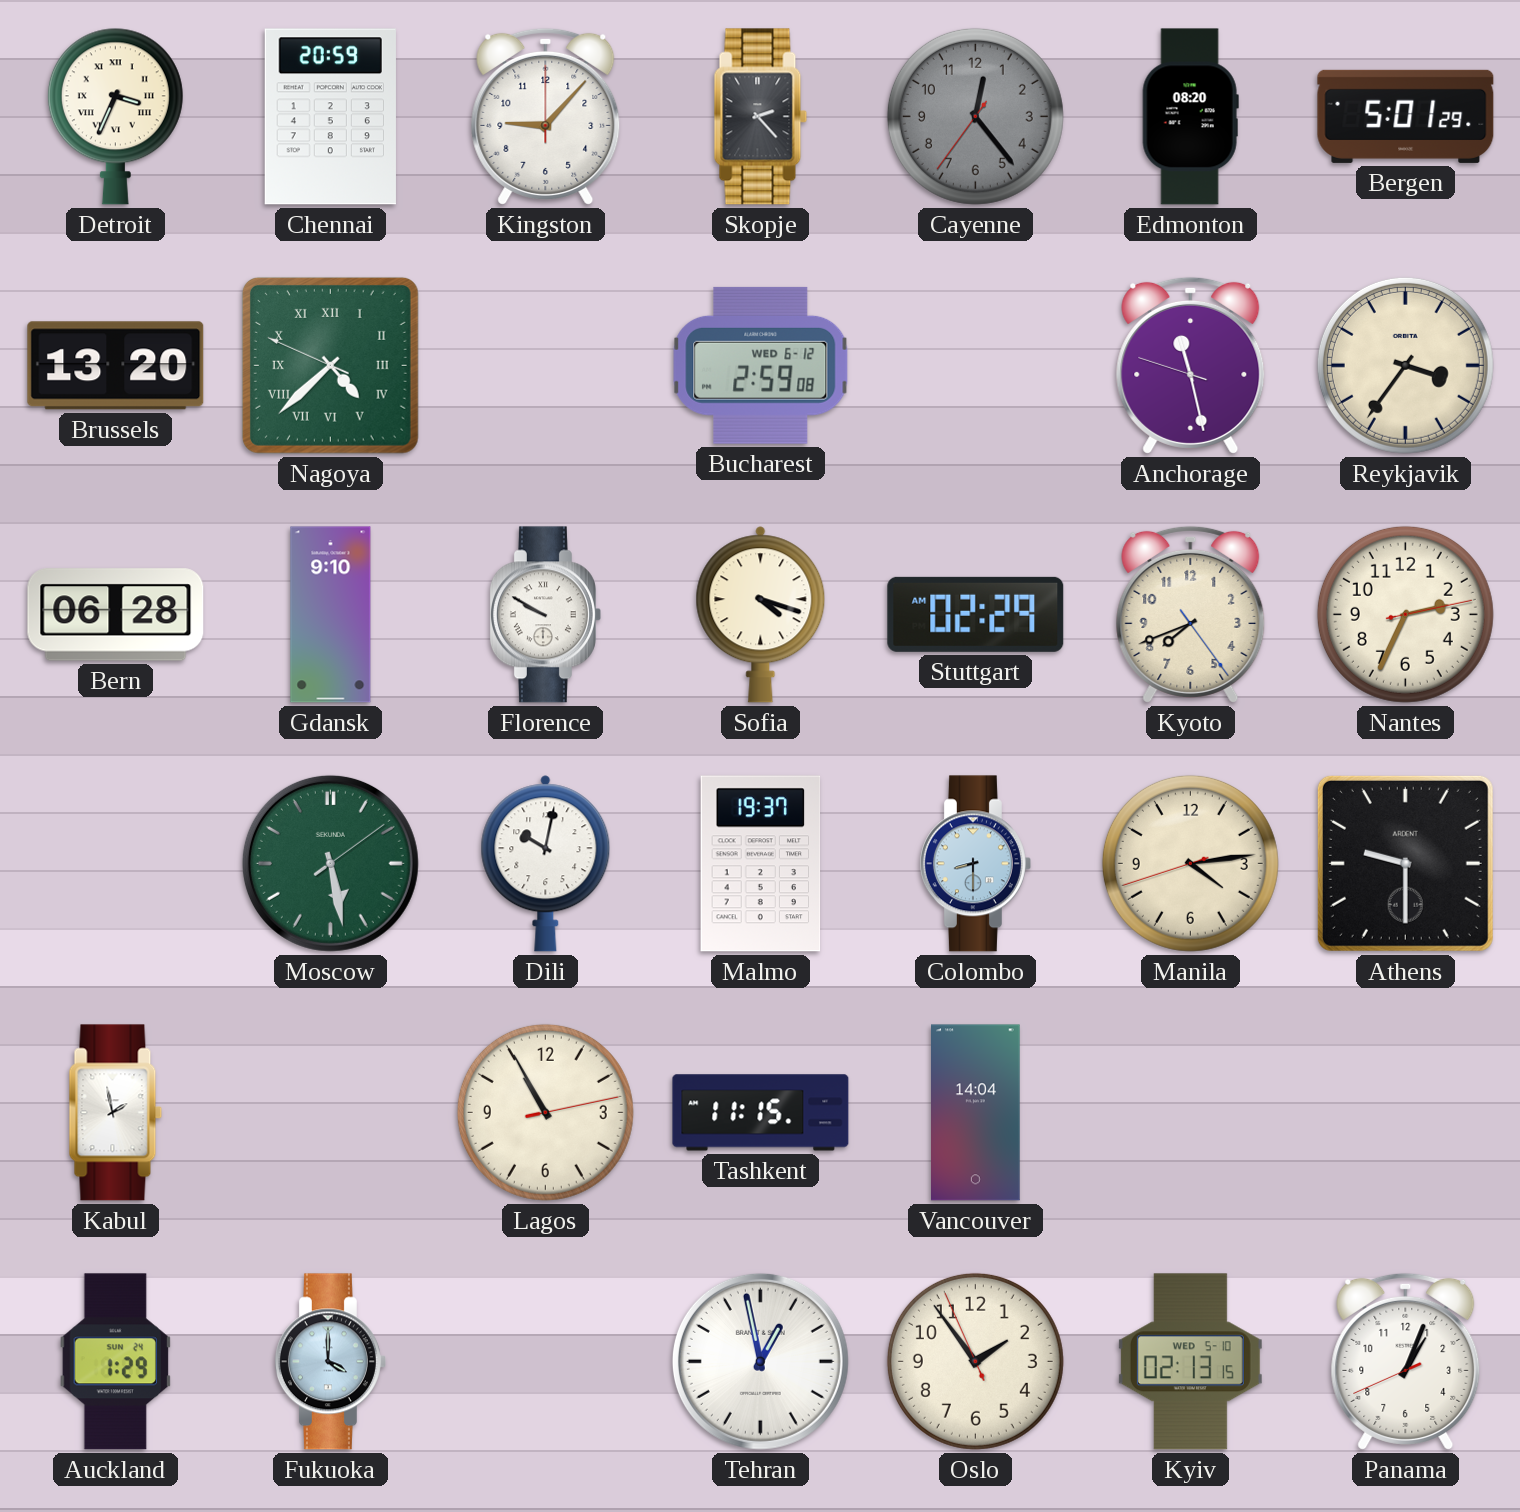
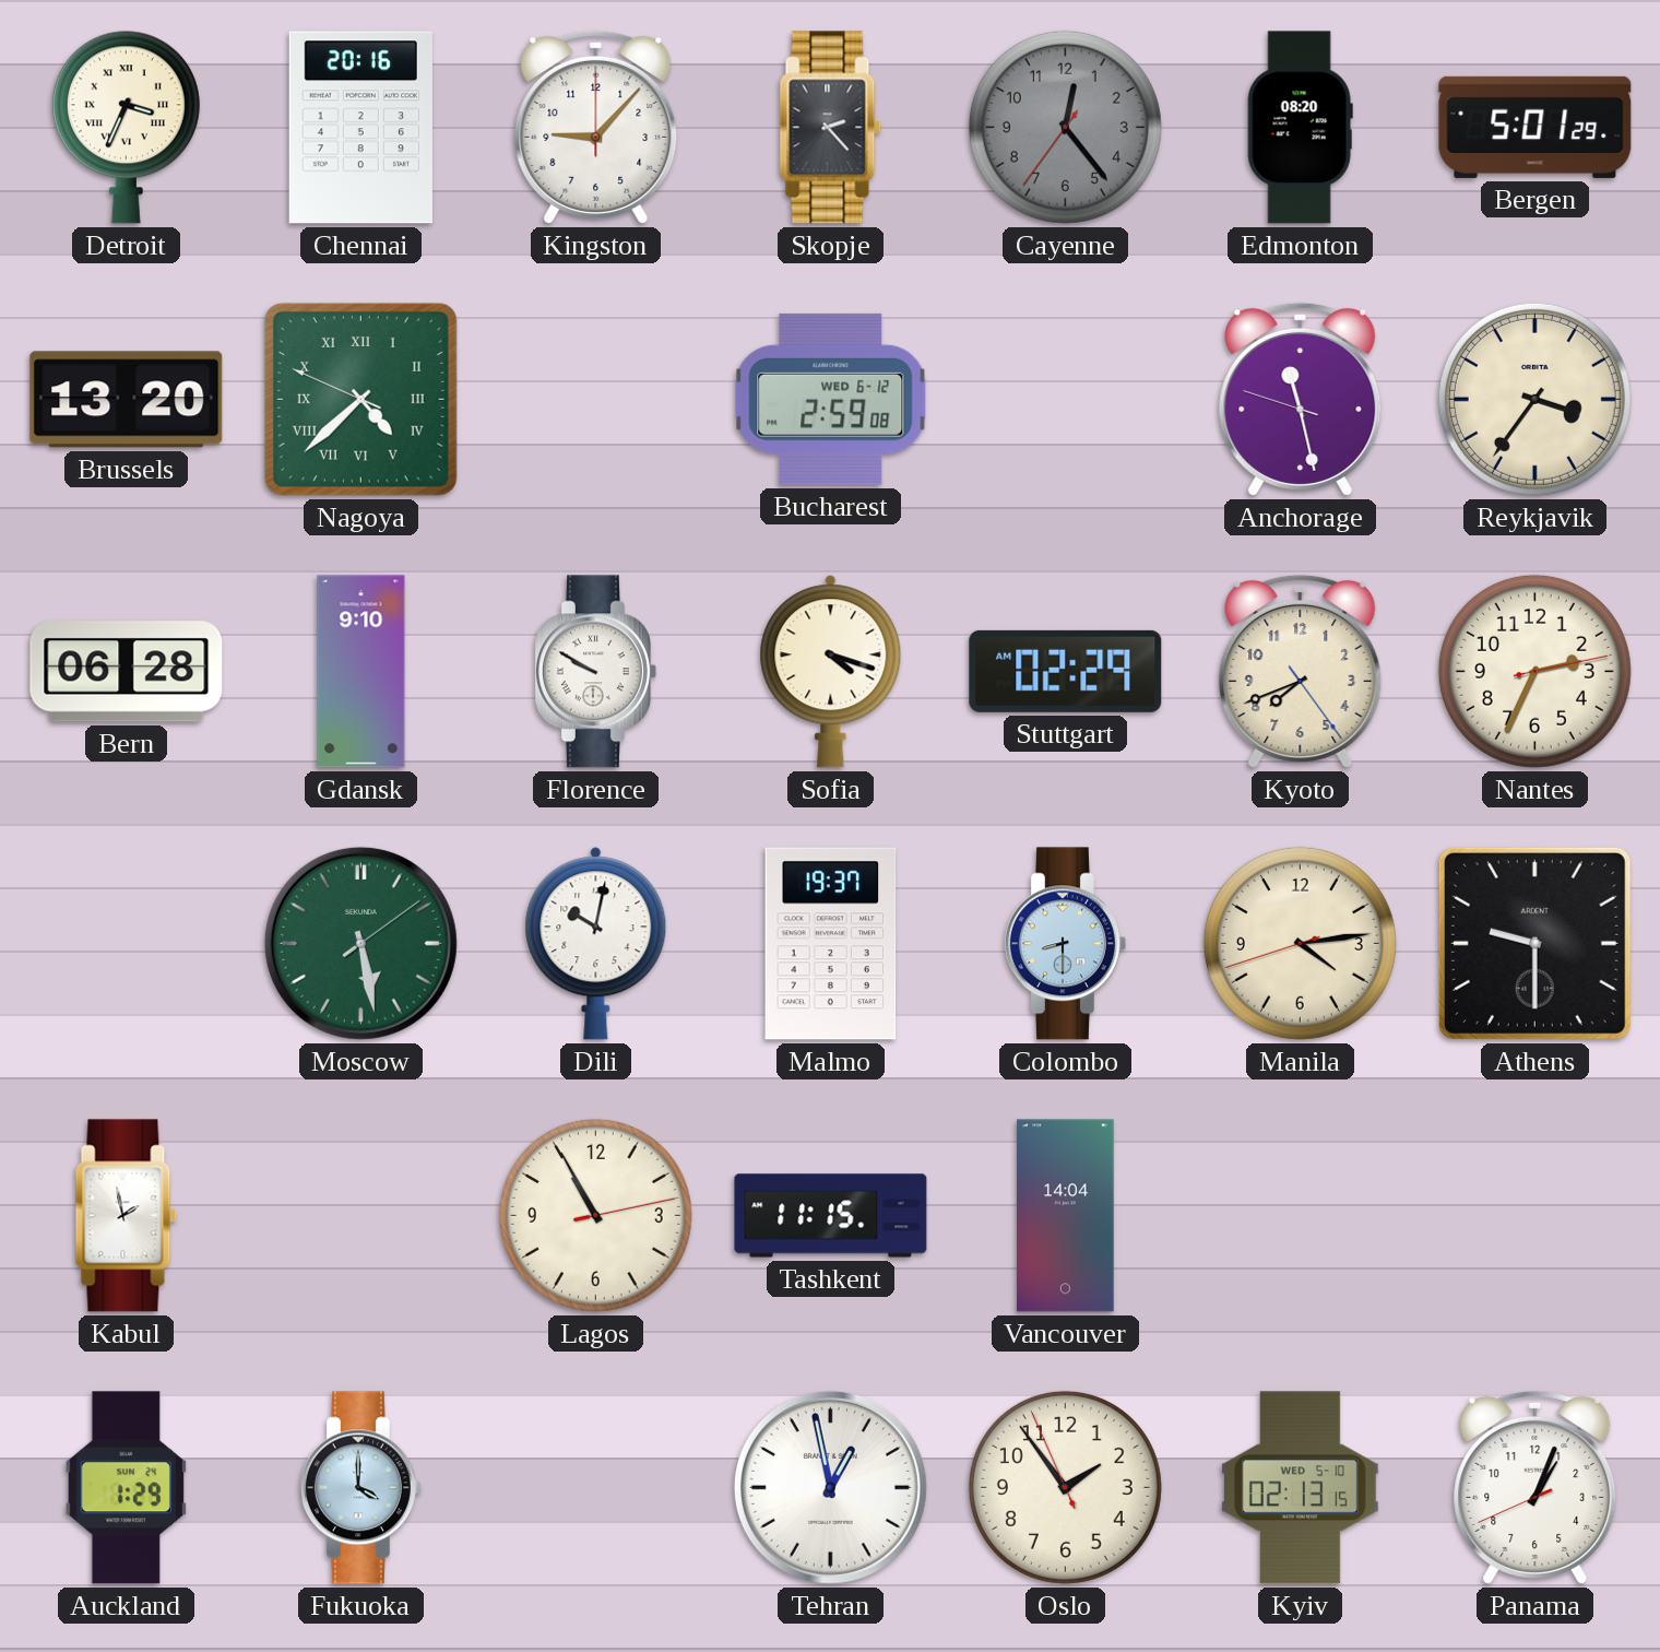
Chennai: 20:59 -> 20:16 (360, 128)
